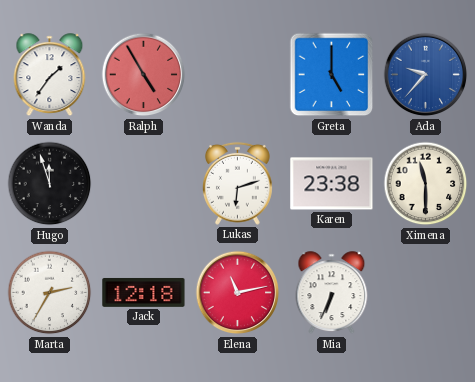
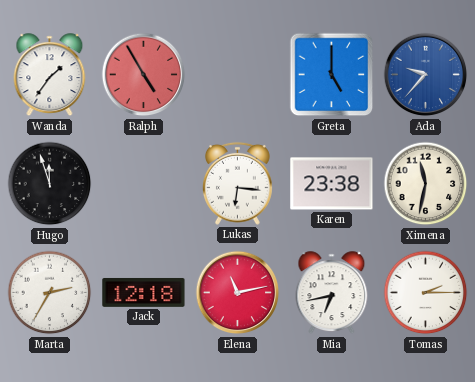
Lukas: 6:12 -> 6:16 (237, 183)
Ximena: 11:30 -> 11:32 (426, 184)
Mia: 6:34 -> 6:43 (332, 293)
Tomas: none -> 2:15 (426, 293)
